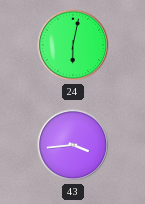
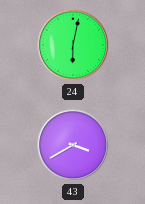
43: 3:44 -> 3:40 (73, 145)
